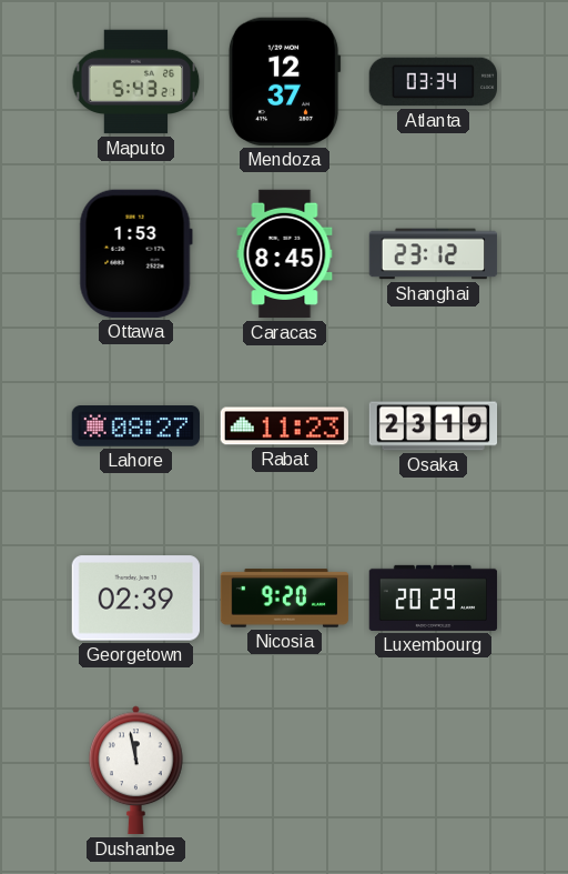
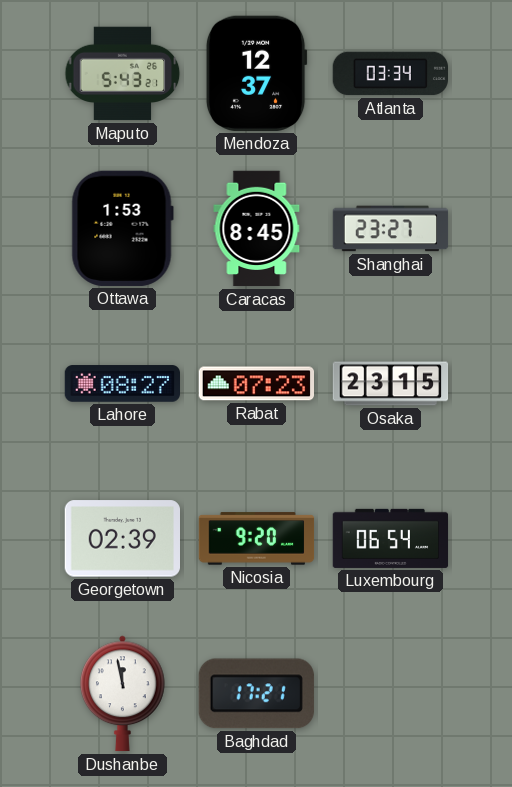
Shanghai: 23:12 -> 23:27 (391, 229)
Rabat: 11:23 -> 07:23 (256, 384)
Osaka: 23:19 -> 23:15 (391, 384)
Luxembourg: 20:29 -> 06:54 (391, 538)
Baghdad: none -> 17:21 (256, 694)
